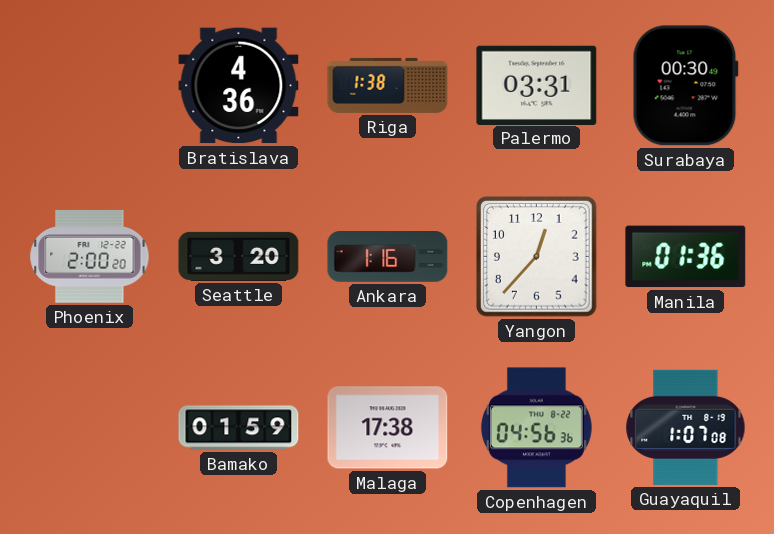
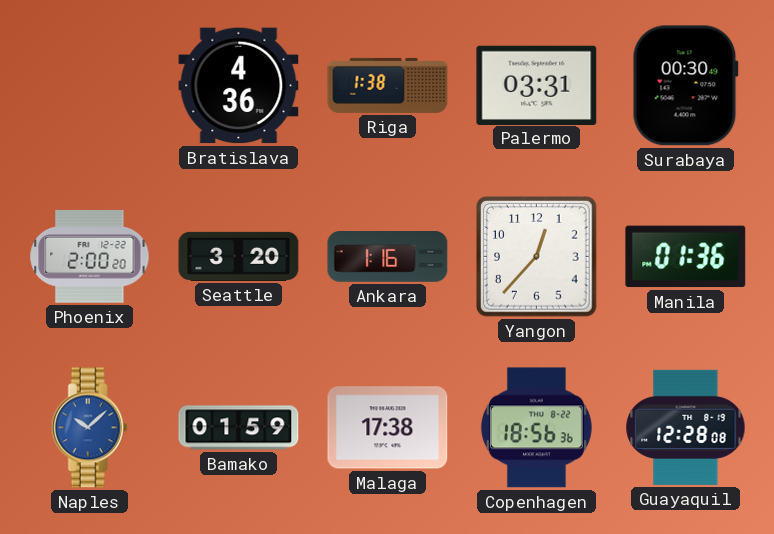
Naples: none -> 10:08 (89, 428)
Copenhagen: 04:56 -> 18:56 (536, 428)
Guayaquil: 1:07 -> 12:28 (686, 427)
